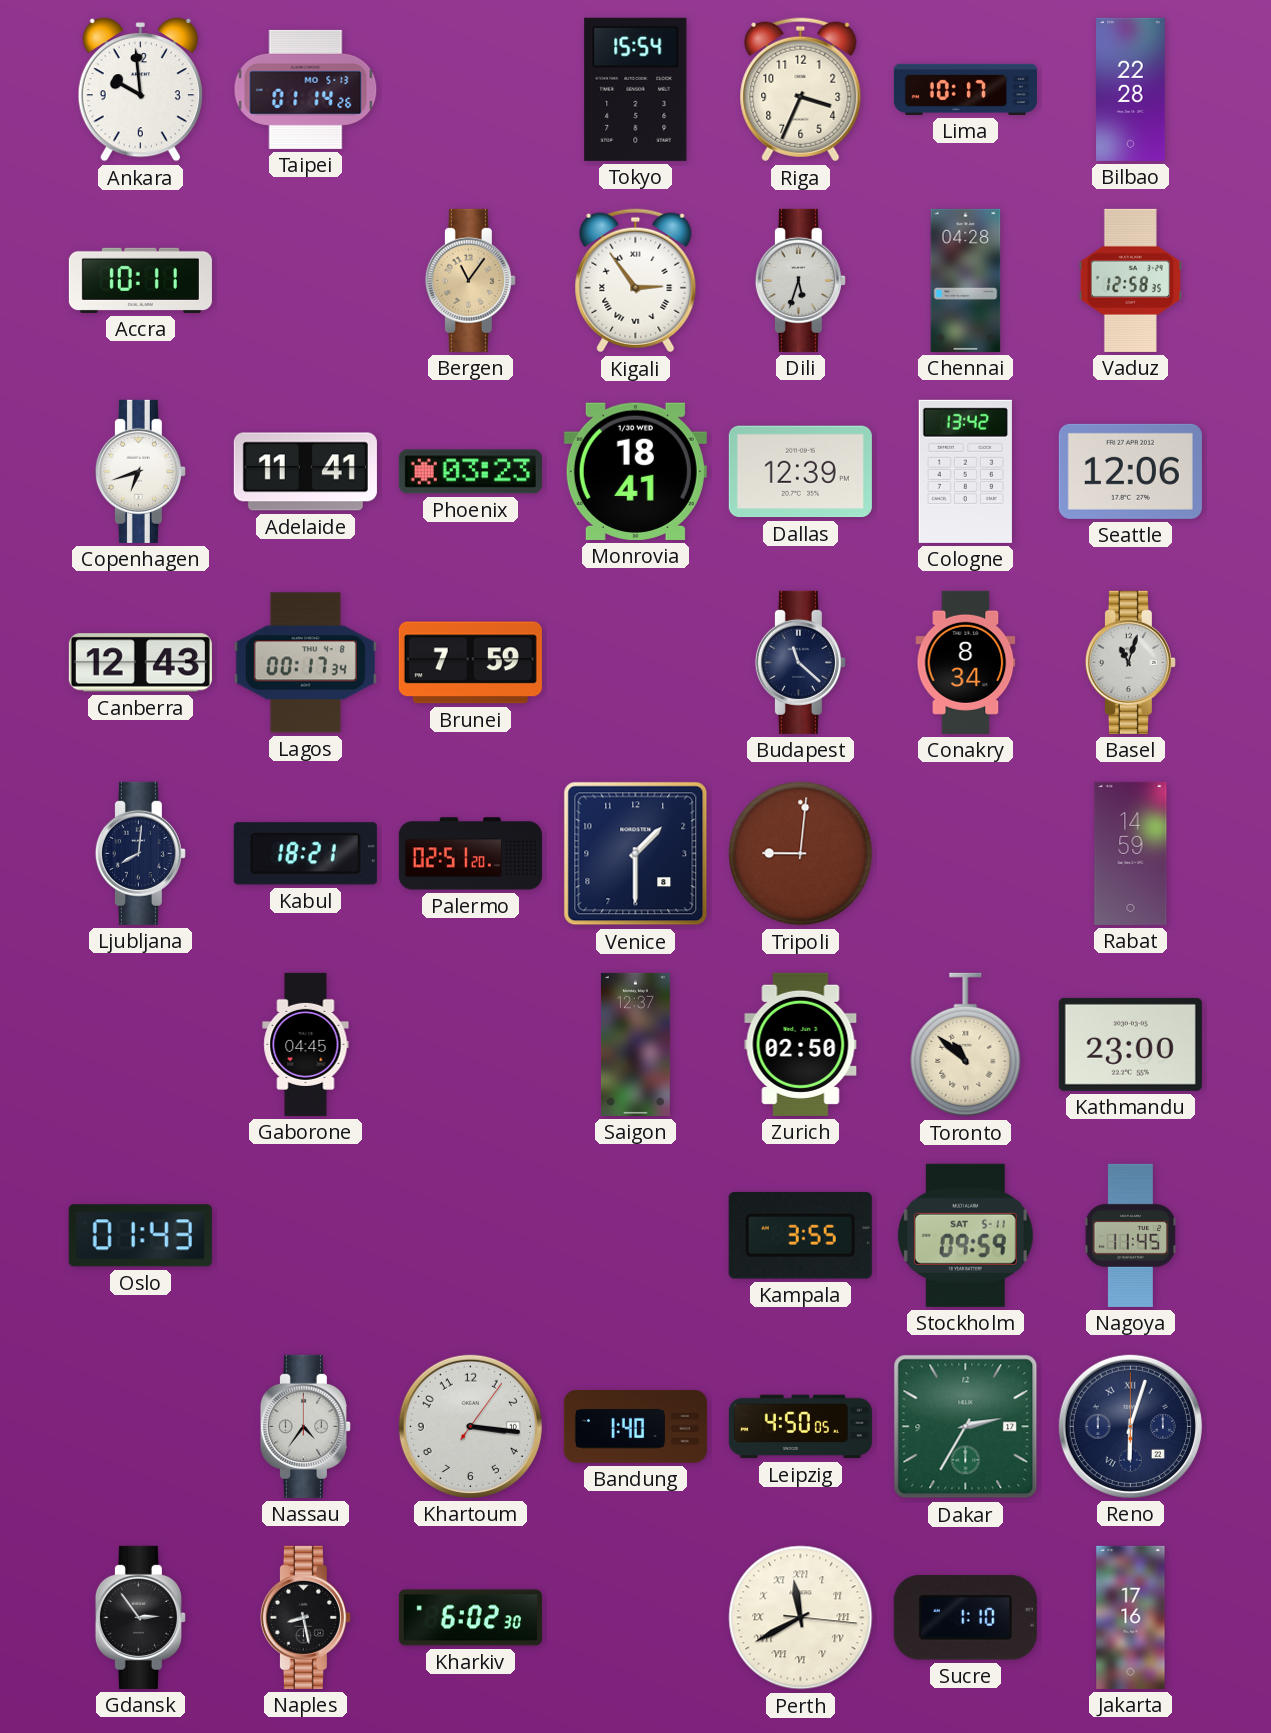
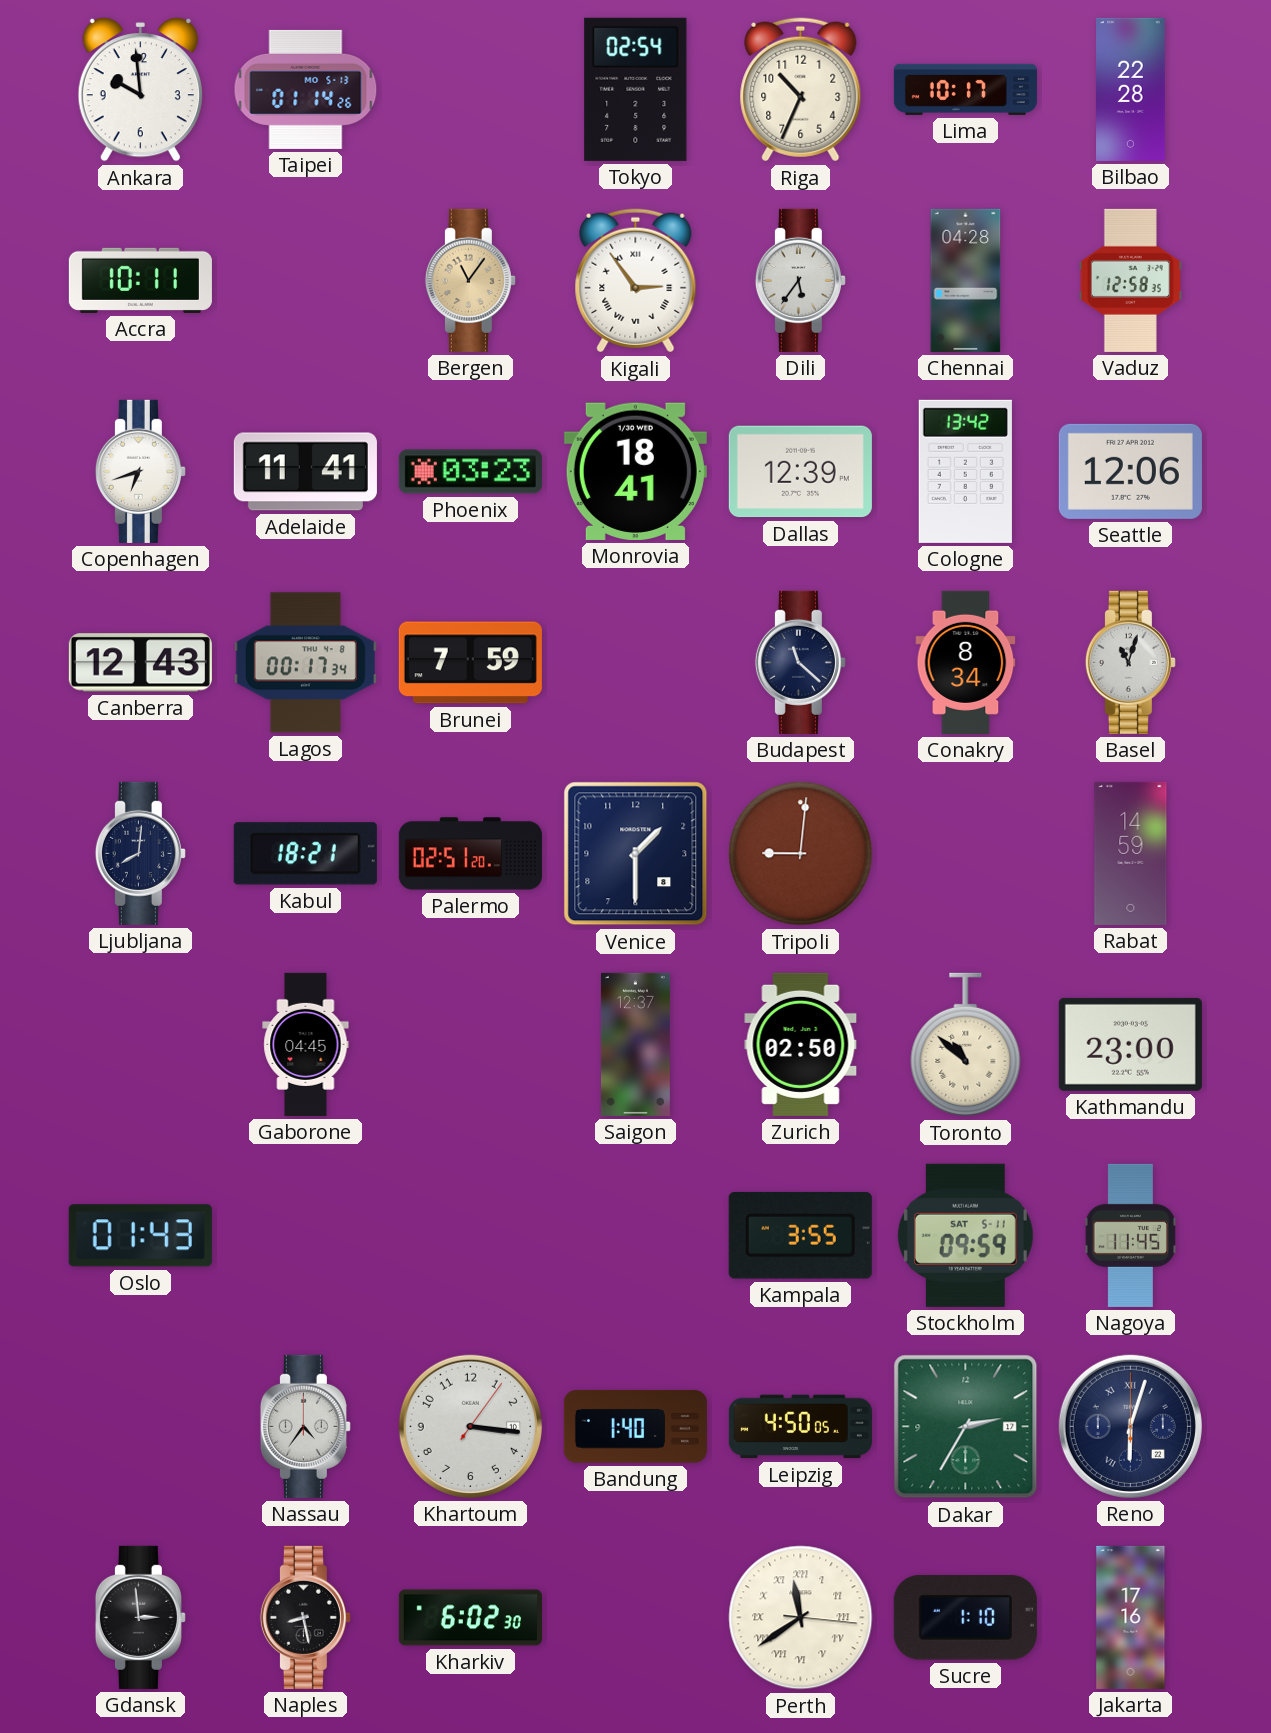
Tokyo: 15:54 -> 02:54 (636, 89)
Riga: 3:34 -> 10:34 (801, 90)
Dili: 5:33 -> 5:36 (800, 280)
Gdansk: 2:54 -> 2:59 (140, 1617)
Perth: 11:40 -> 11:39 (801, 1618)
